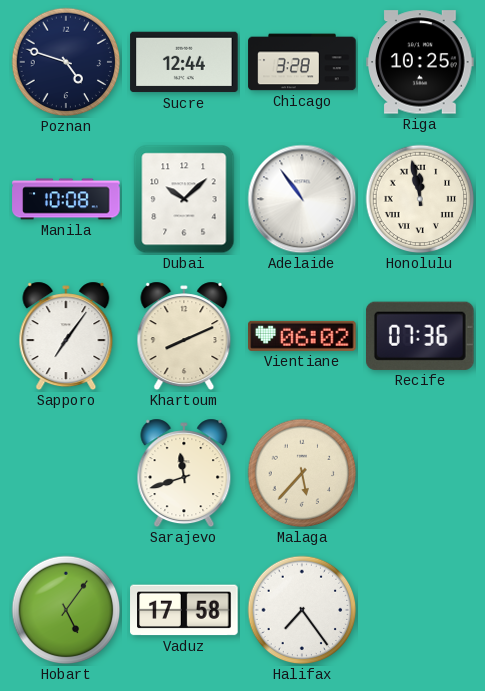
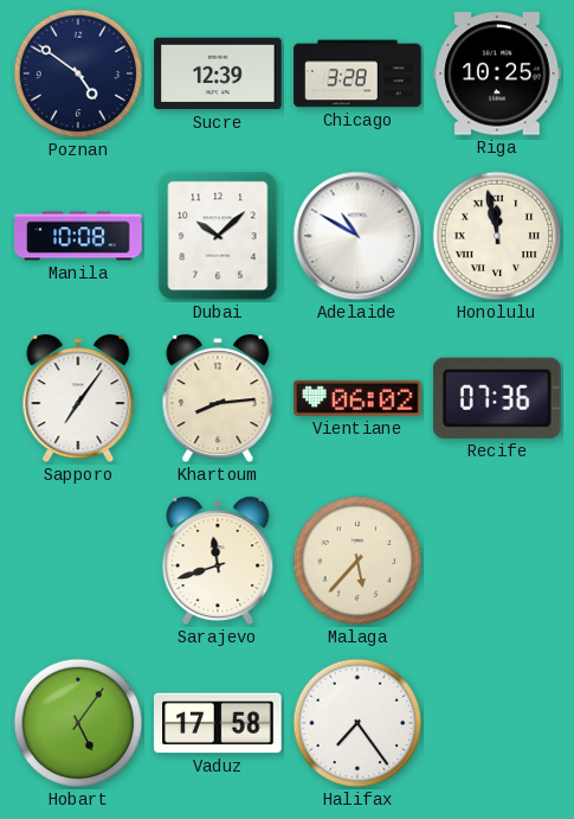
Poznan: 4:48 -> 4:51 (78, 73)
Sucre: 12:44 -> 12:39 (218, 73)
Adelaide: 10:54 -> 10:50 (357, 236)
Khartoum: 8:11 -> 8:14 (218, 398)
